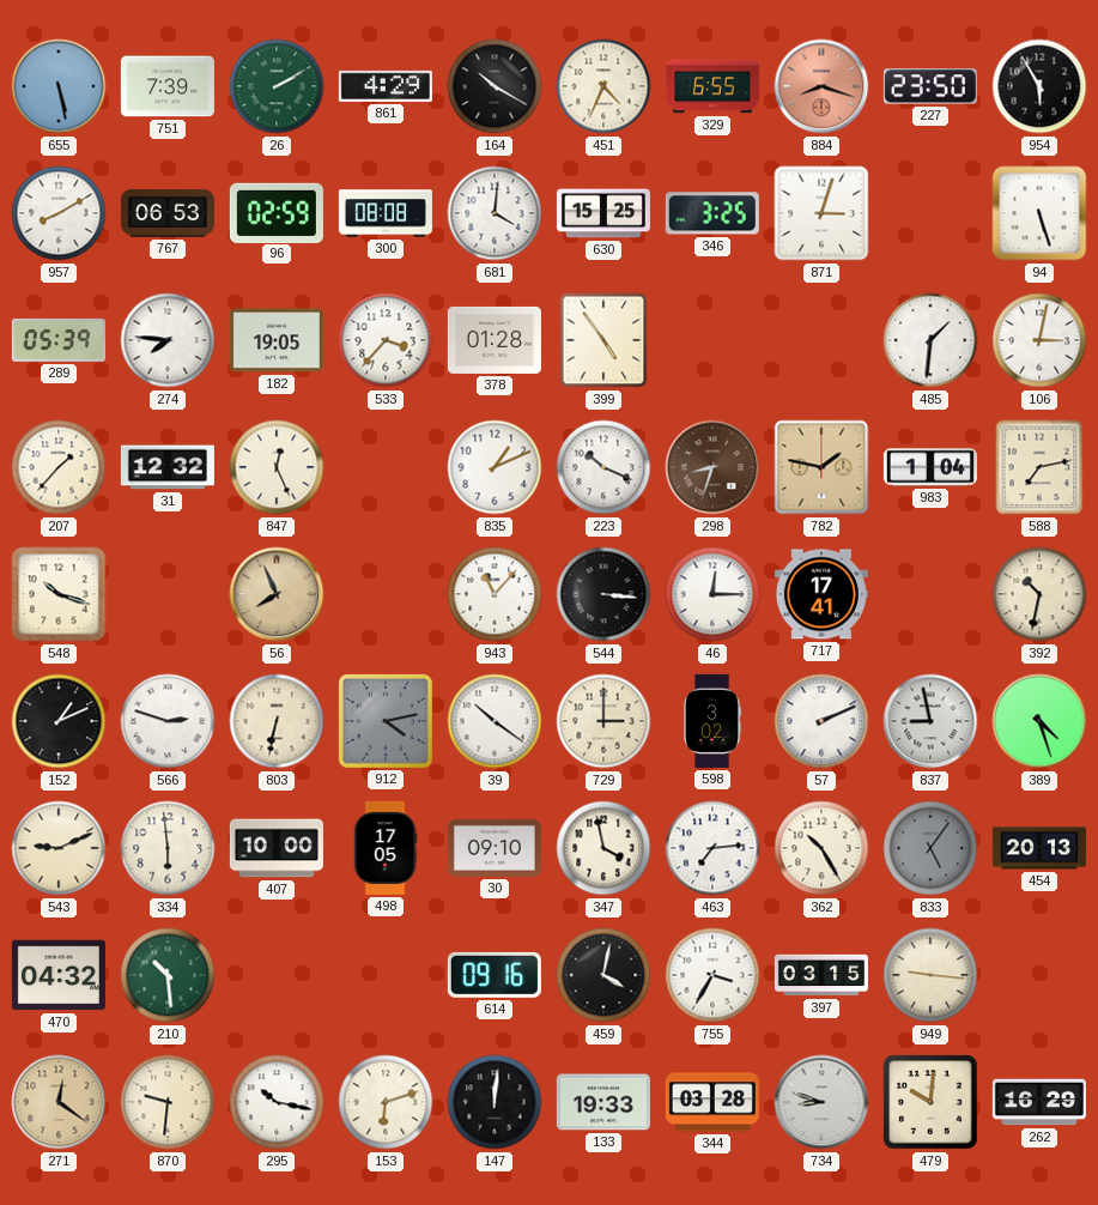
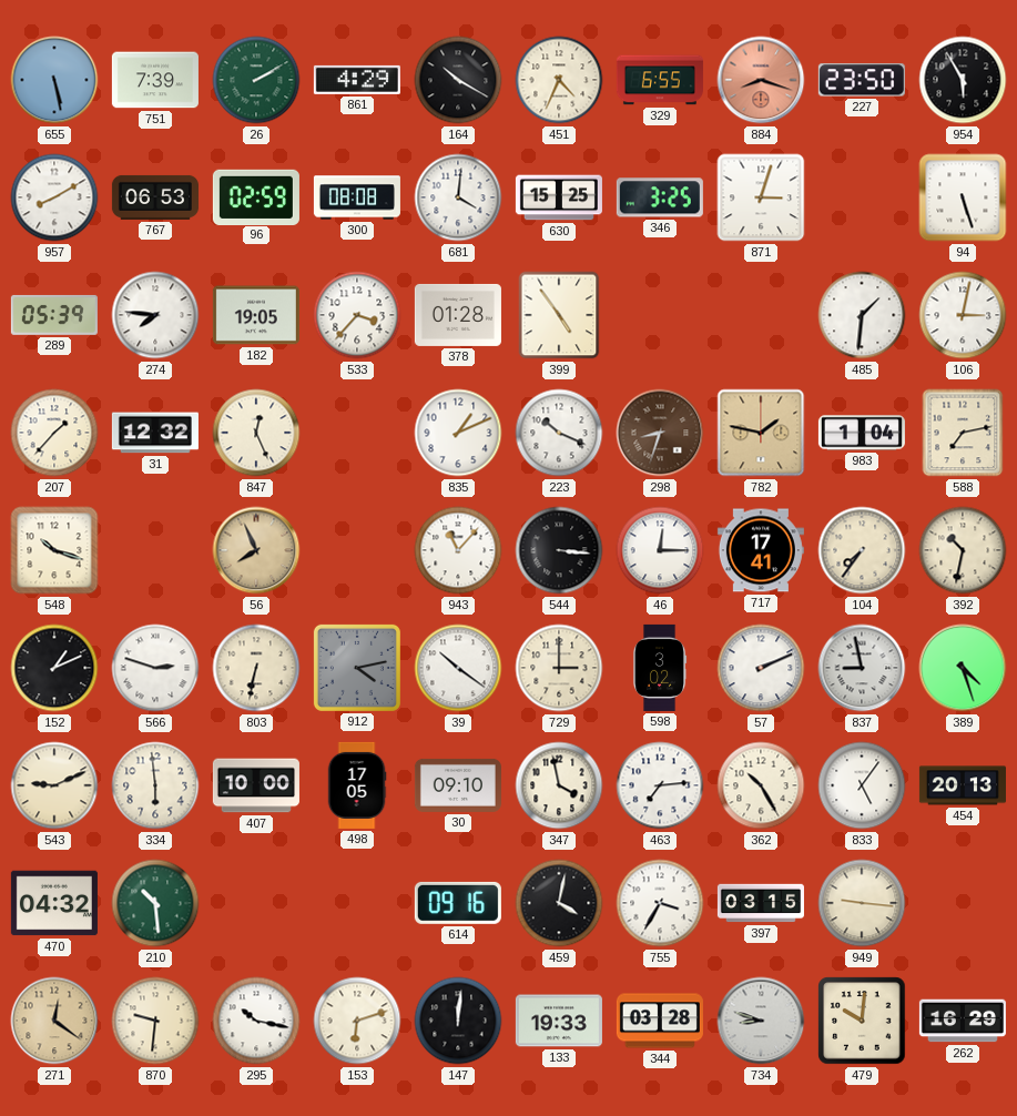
104: none -> 7:36 (862, 550)
833 dial: grey -> white (862, 785)
